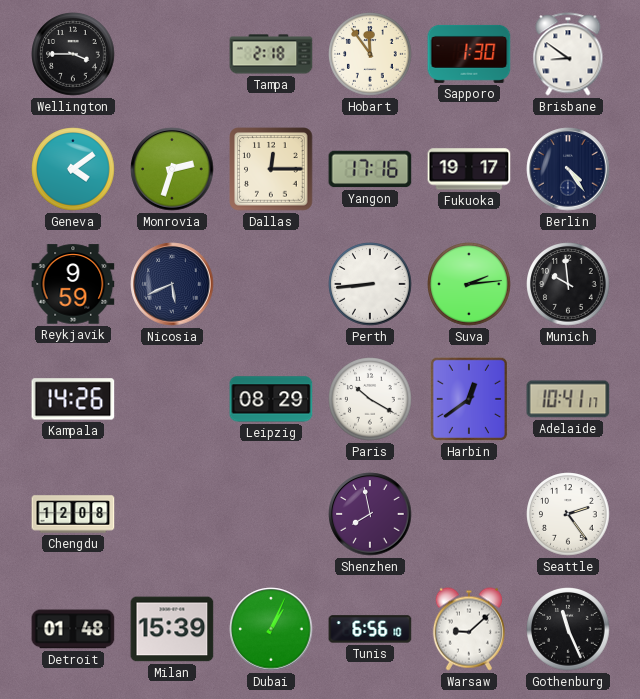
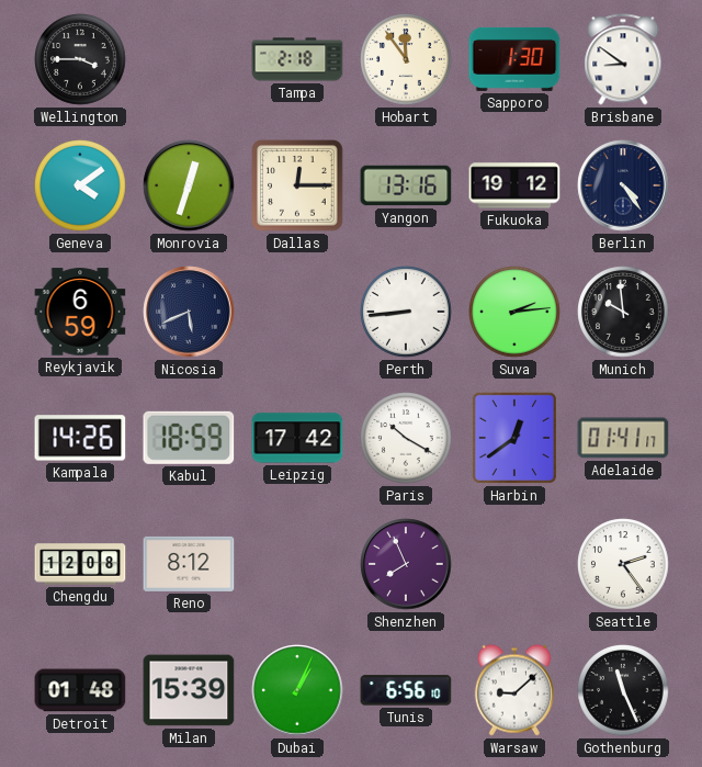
Monrovia: 2:33 -> 12:33 (189, 185)
Yangon: 17:16 -> 13:16 (406, 185)
Fukuoka: 19:17 -> 19:12 (514, 185)
Reykjavik: 9:59 -> 6:59 (80, 312)
Kabul: none -> 18:59 (189, 438)
Leipzig: 08:29 -> 17:42 (297, 438)
Adelaide: 10:41 -> 01:41 (623, 438)
Reno: none -> 8:12 (189, 564)
Shenzhen: 7:58 -> 7:56 (406, 564)
